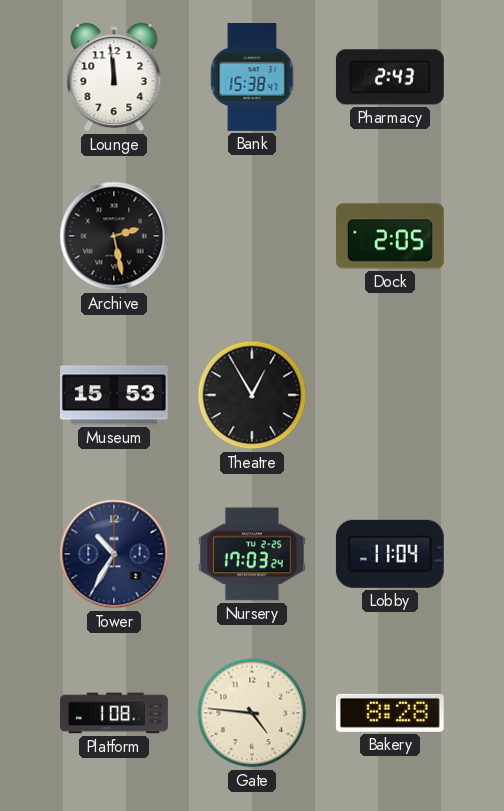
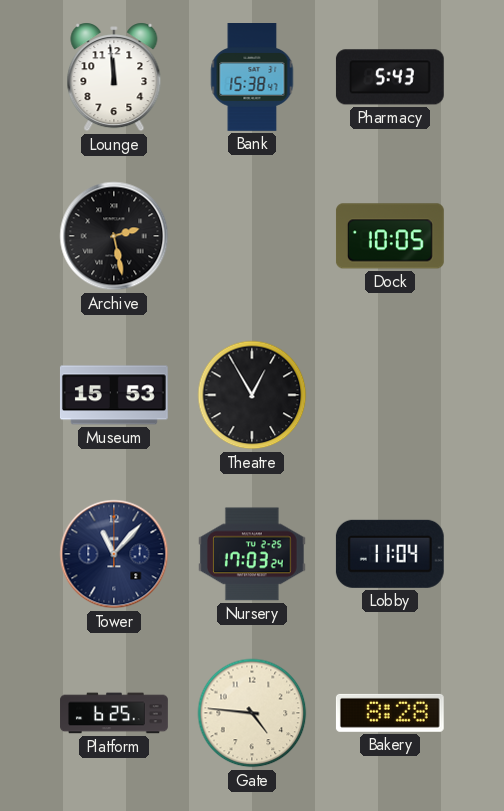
Pharmacy: 2:43 -> 5:43 (390, 77)
Dock: 2:05 -> 10:05 (390, 236)
Tower: 10:35 -> 11:07 (114, 554)
Platform: 1:08 -> 6:25 (114, 713)
